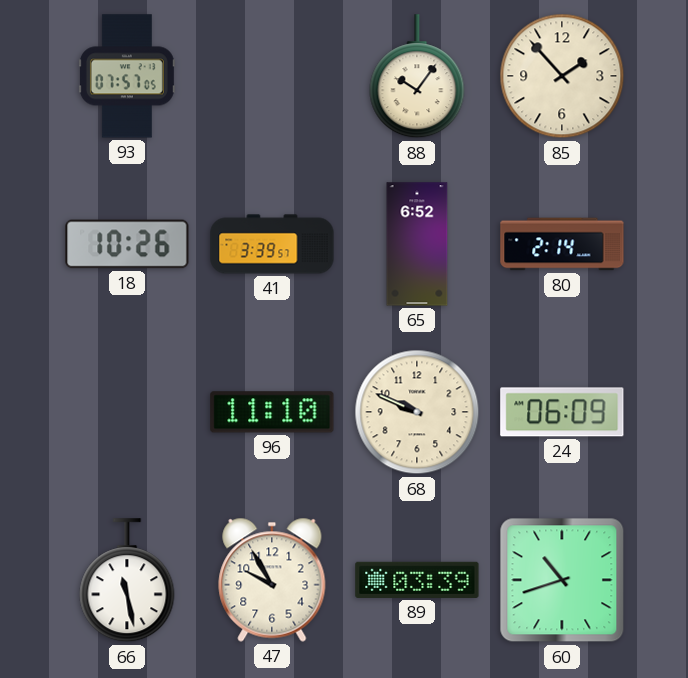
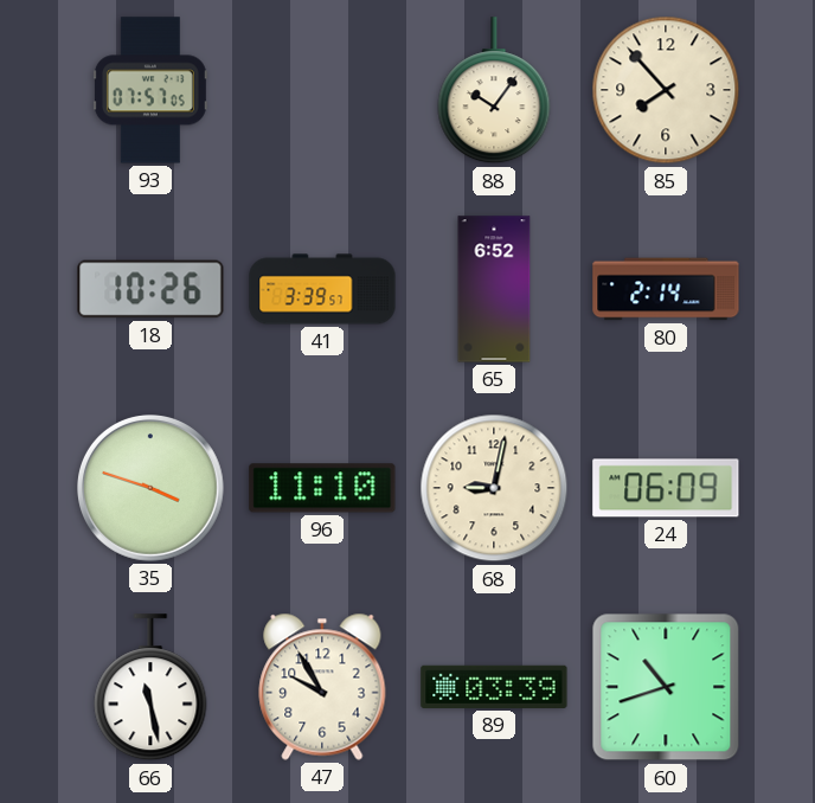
85: 1:53 -> 7:53 (666, 90)
35: none -> 3:48 (152, 489)
68: 9:49 -> 9:02 (494, 488)
